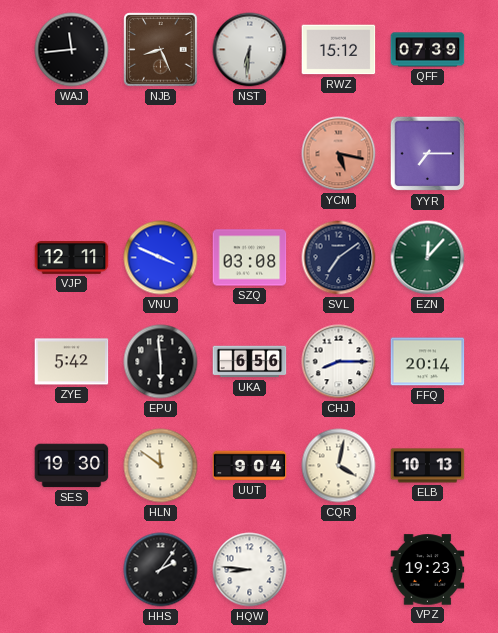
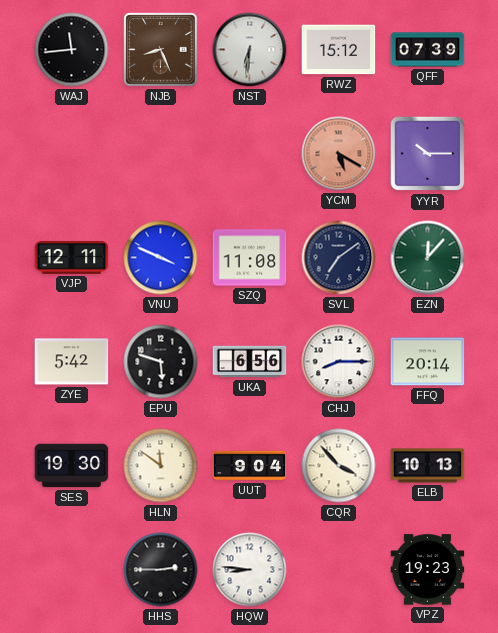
YCM: 5:17 -> 5:20 (339, 154)
YYR: 7:15 -> 10:15 (428, 154)
SZQ: 03:08 -> 11:08 (250, 258)
EPU: 5:59 -> 5:48 (161, 362)
CQR: 4:02 -> 3:53 (339, 466)
HHS: 2:06 -> 2:45 (161, 570)
